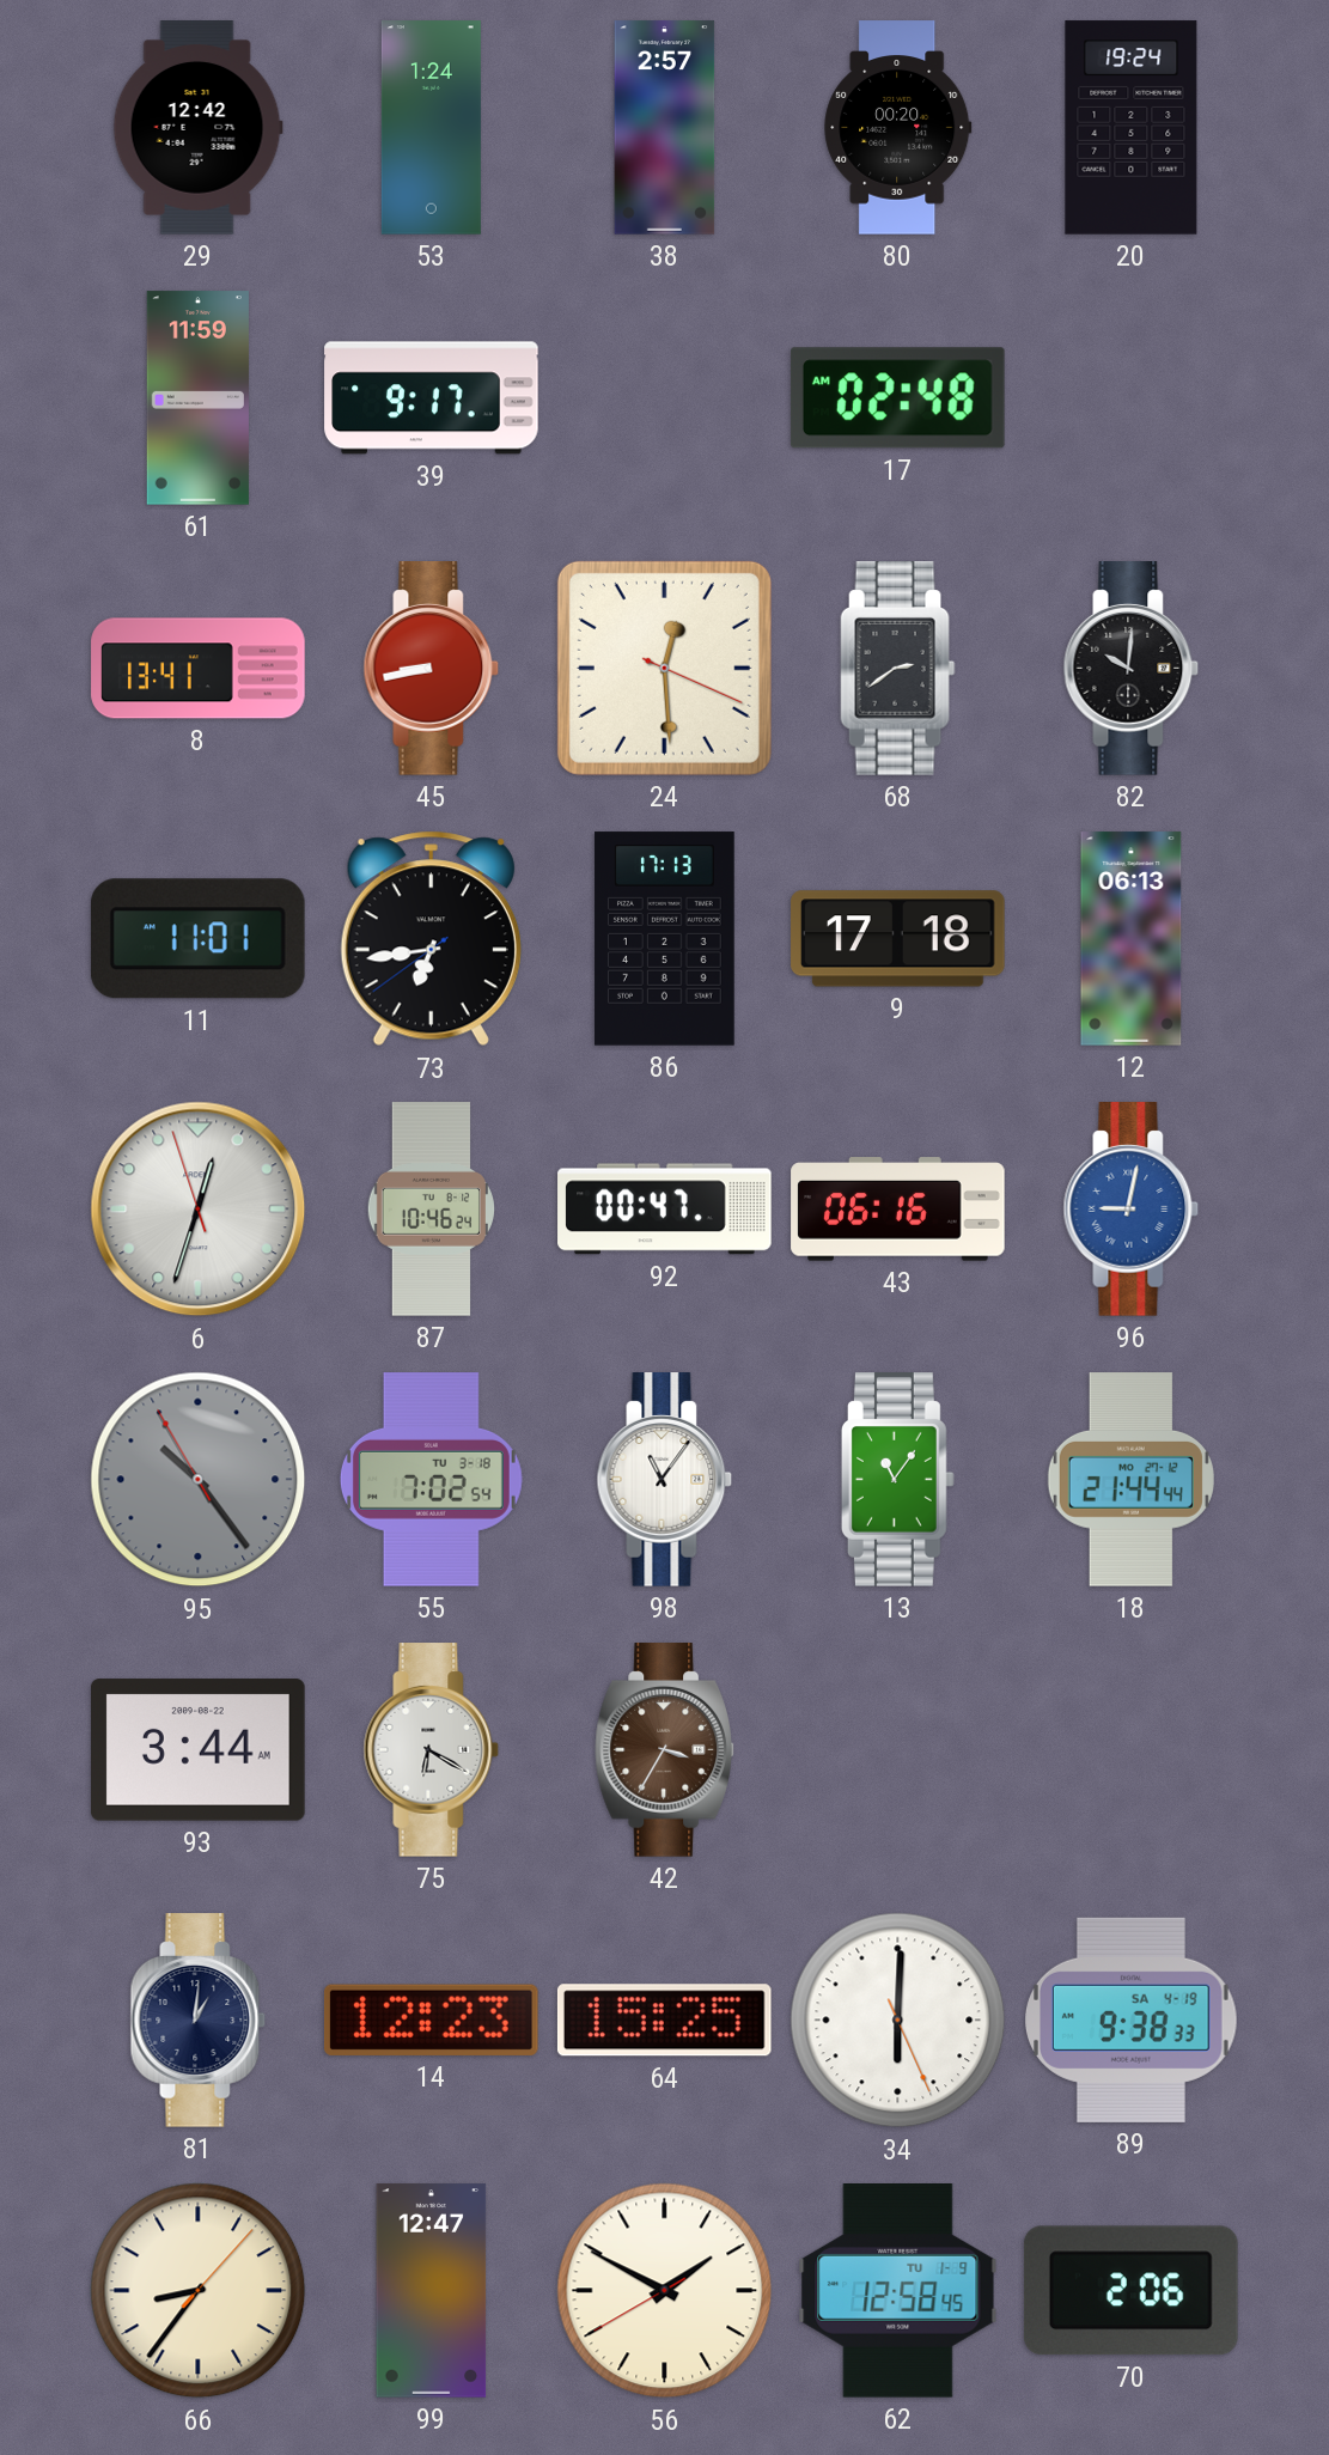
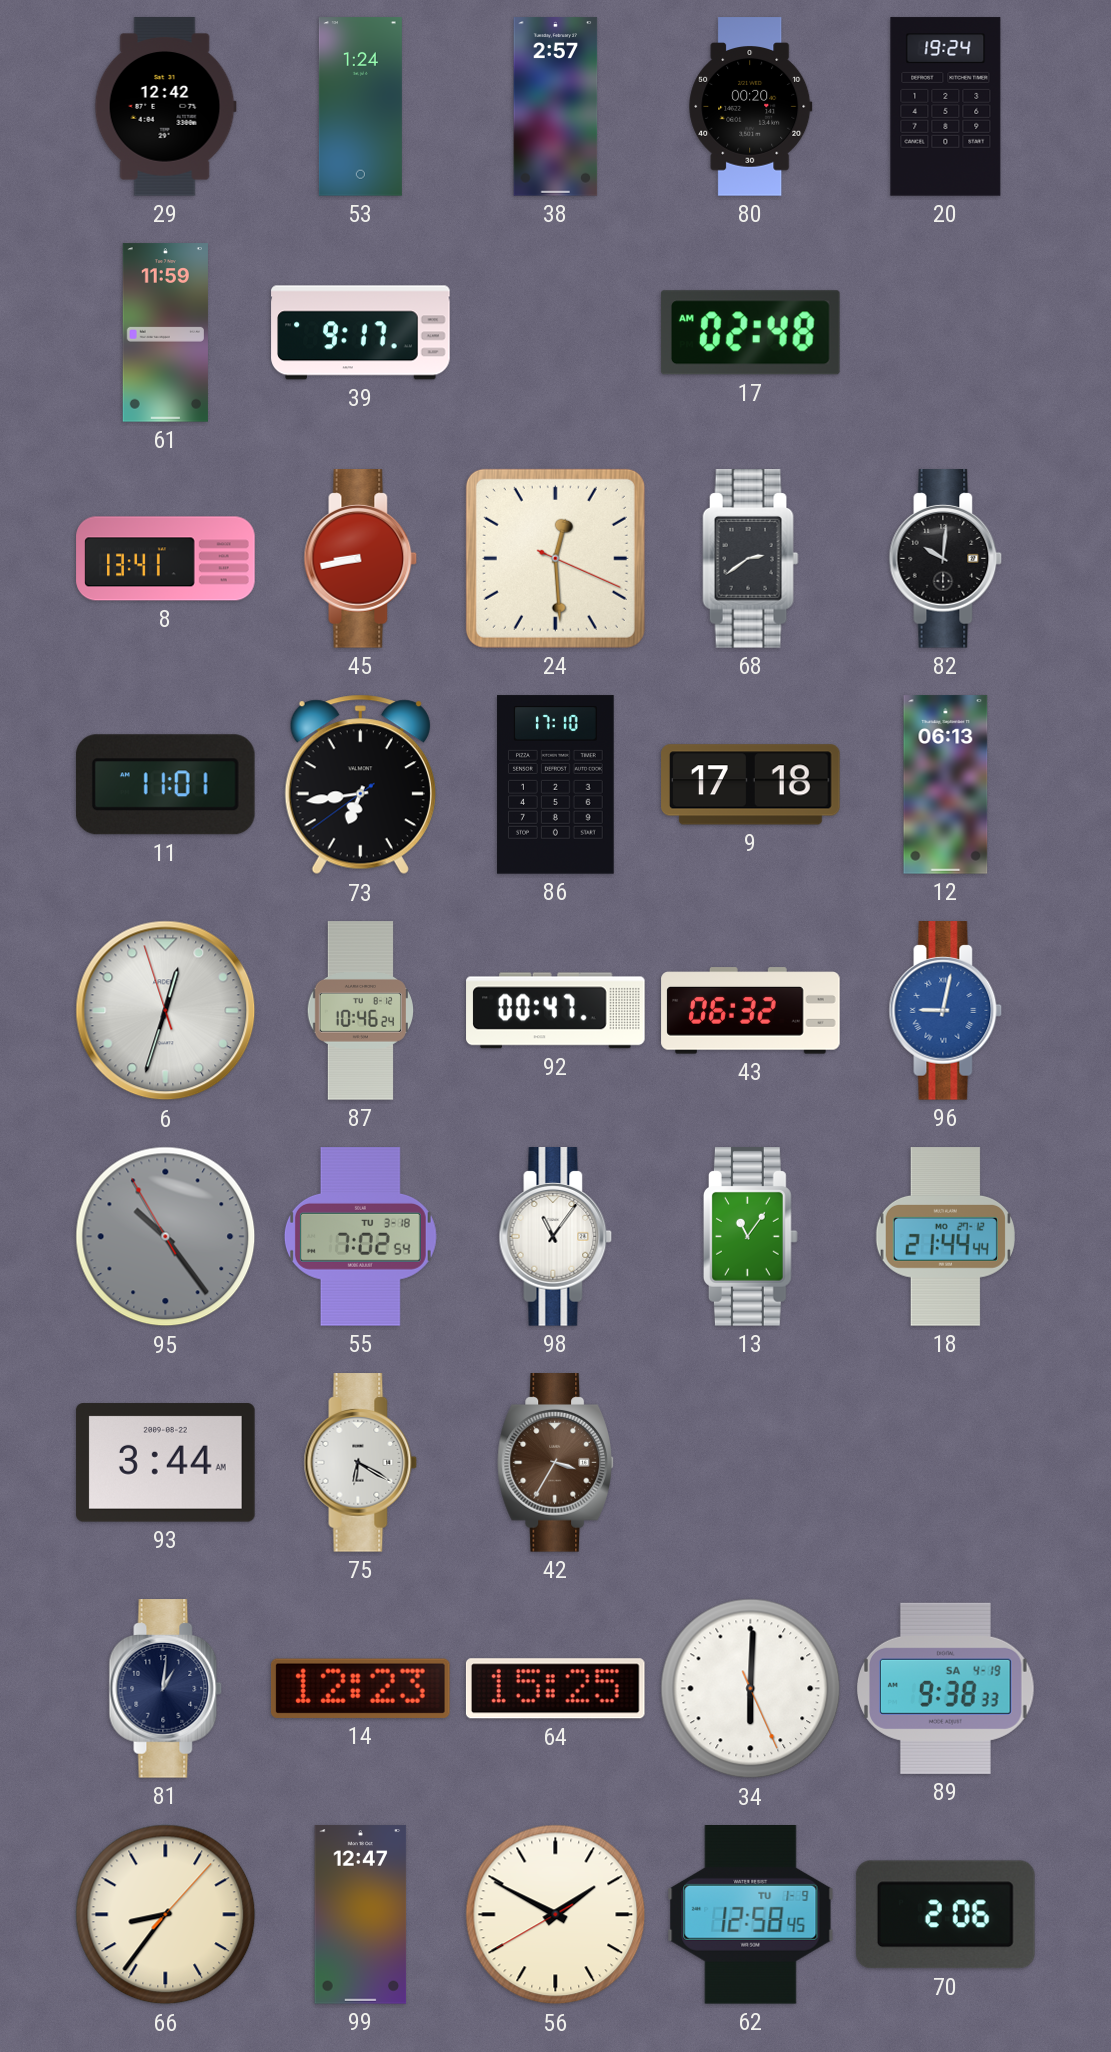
86: 17:13 -> 17:10 (556, 785)
43: 06:16 -> 06:32 (751, 1011)
